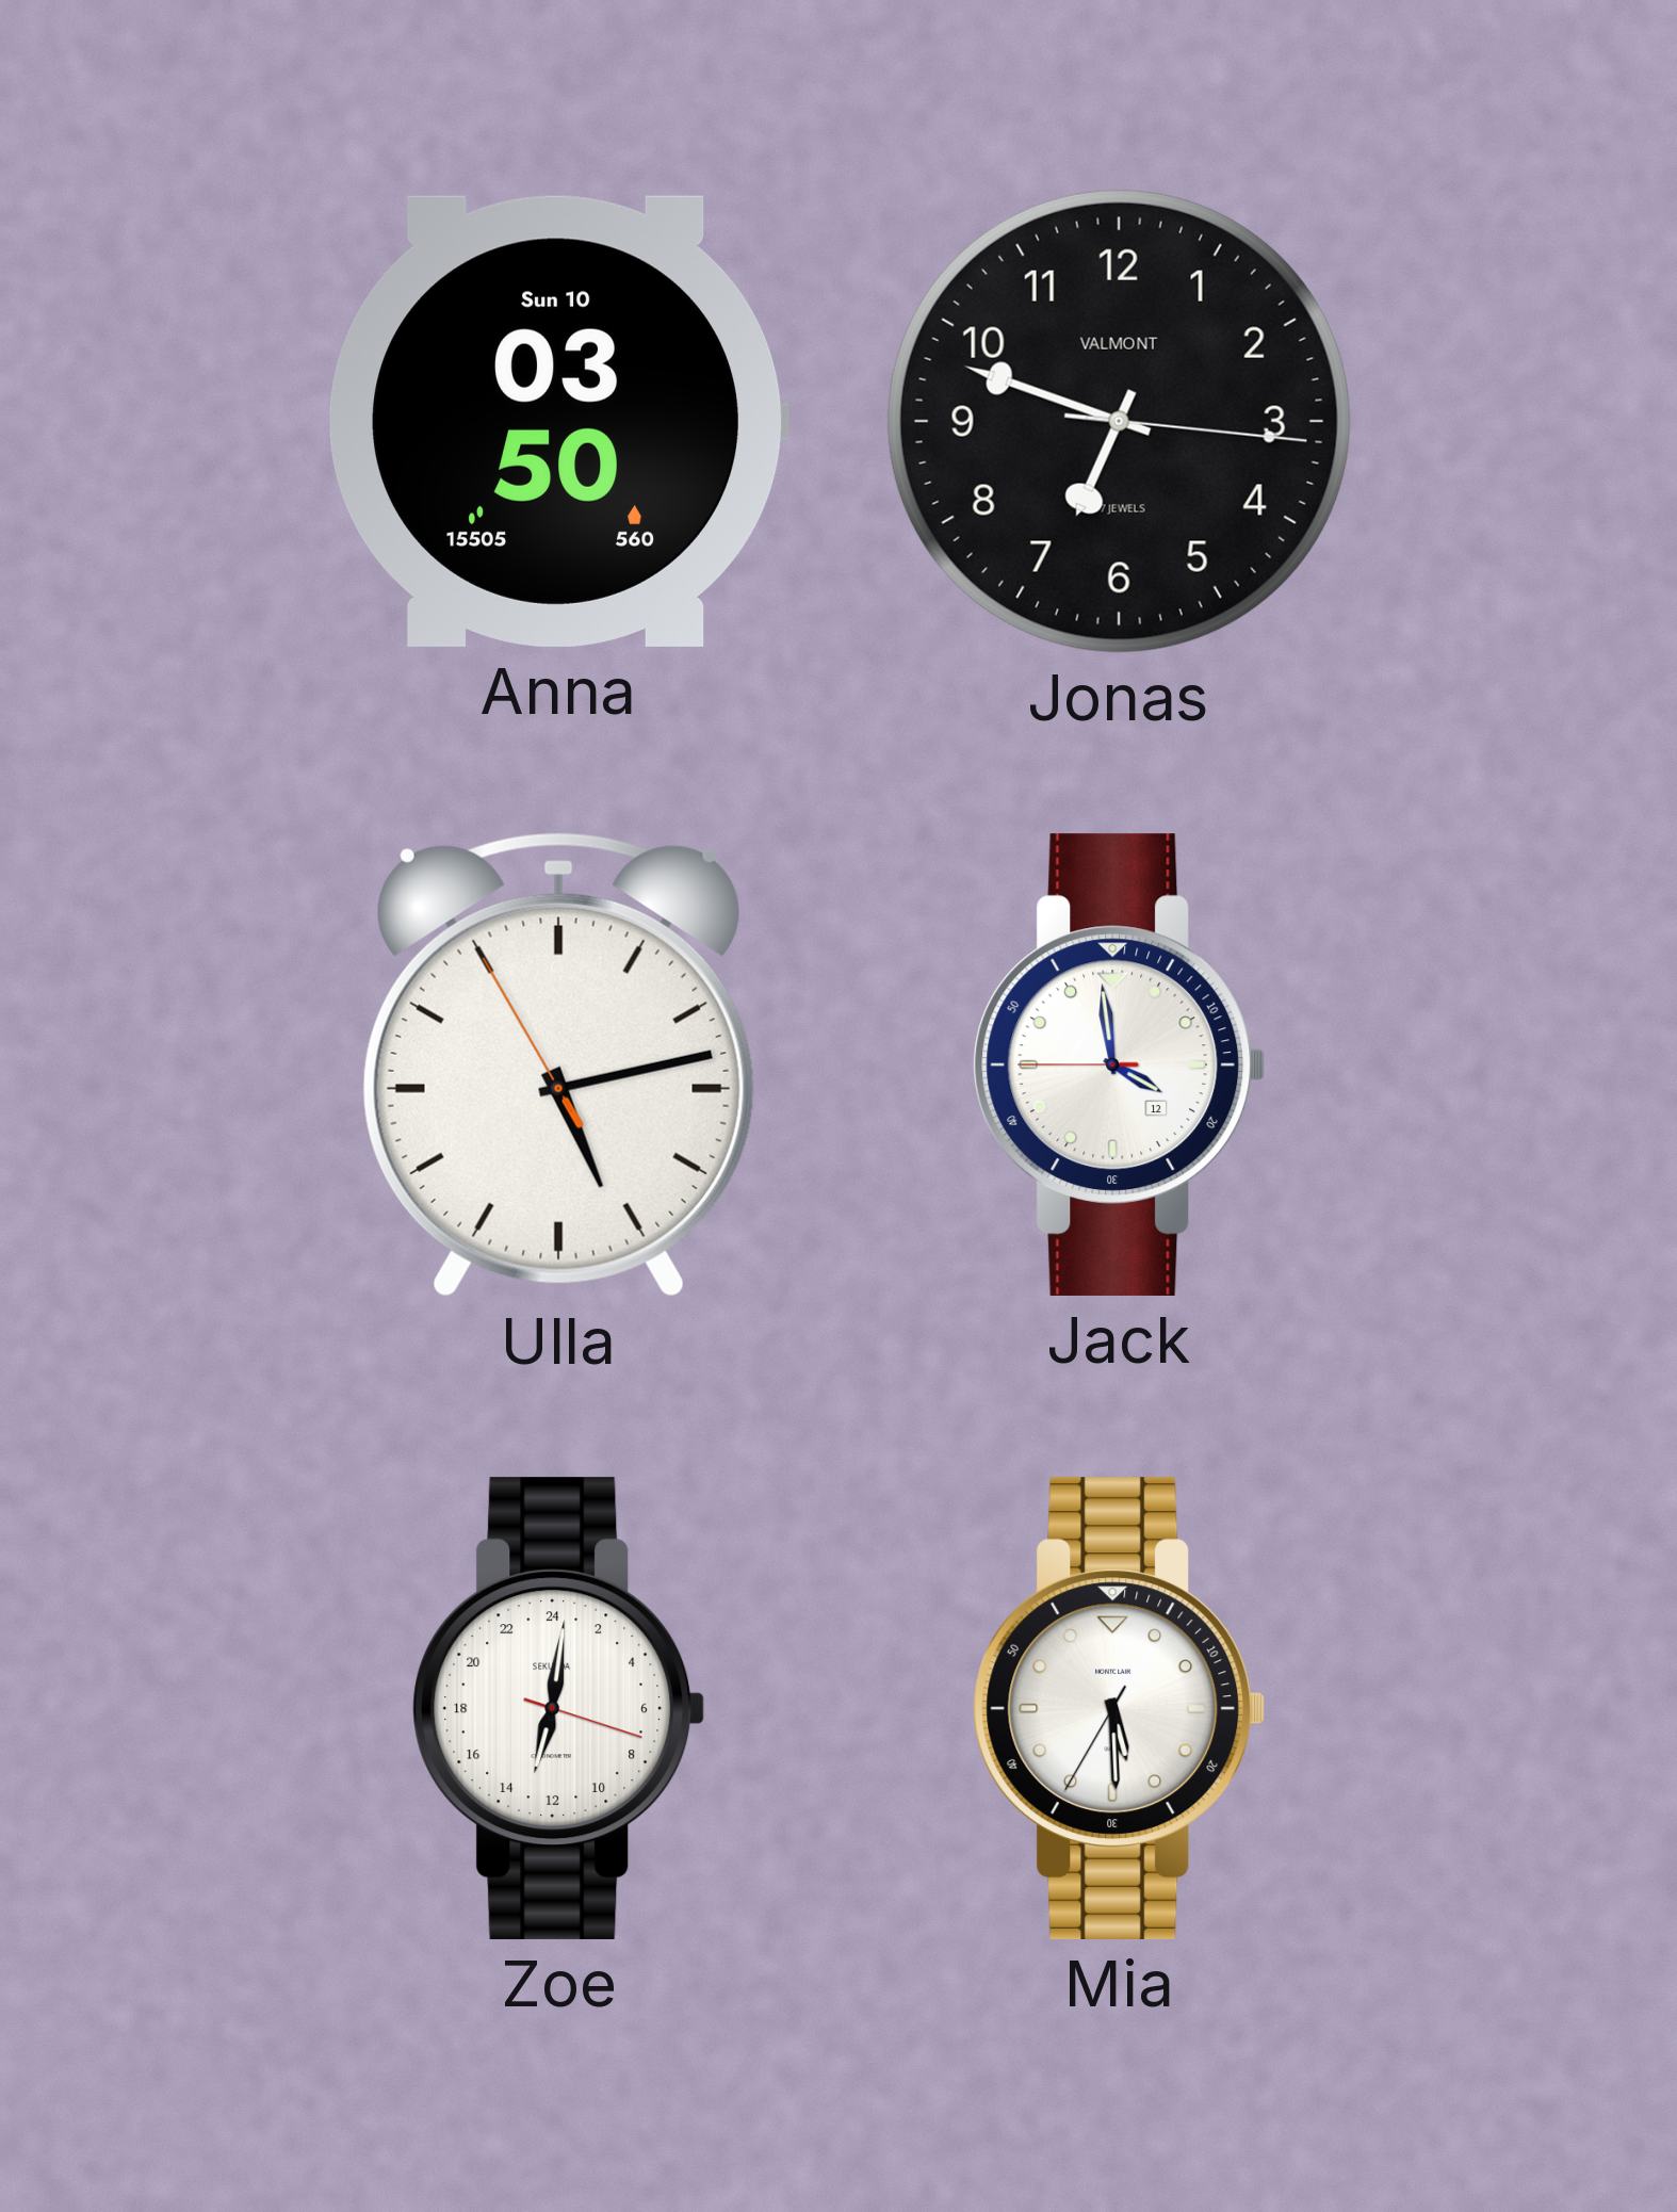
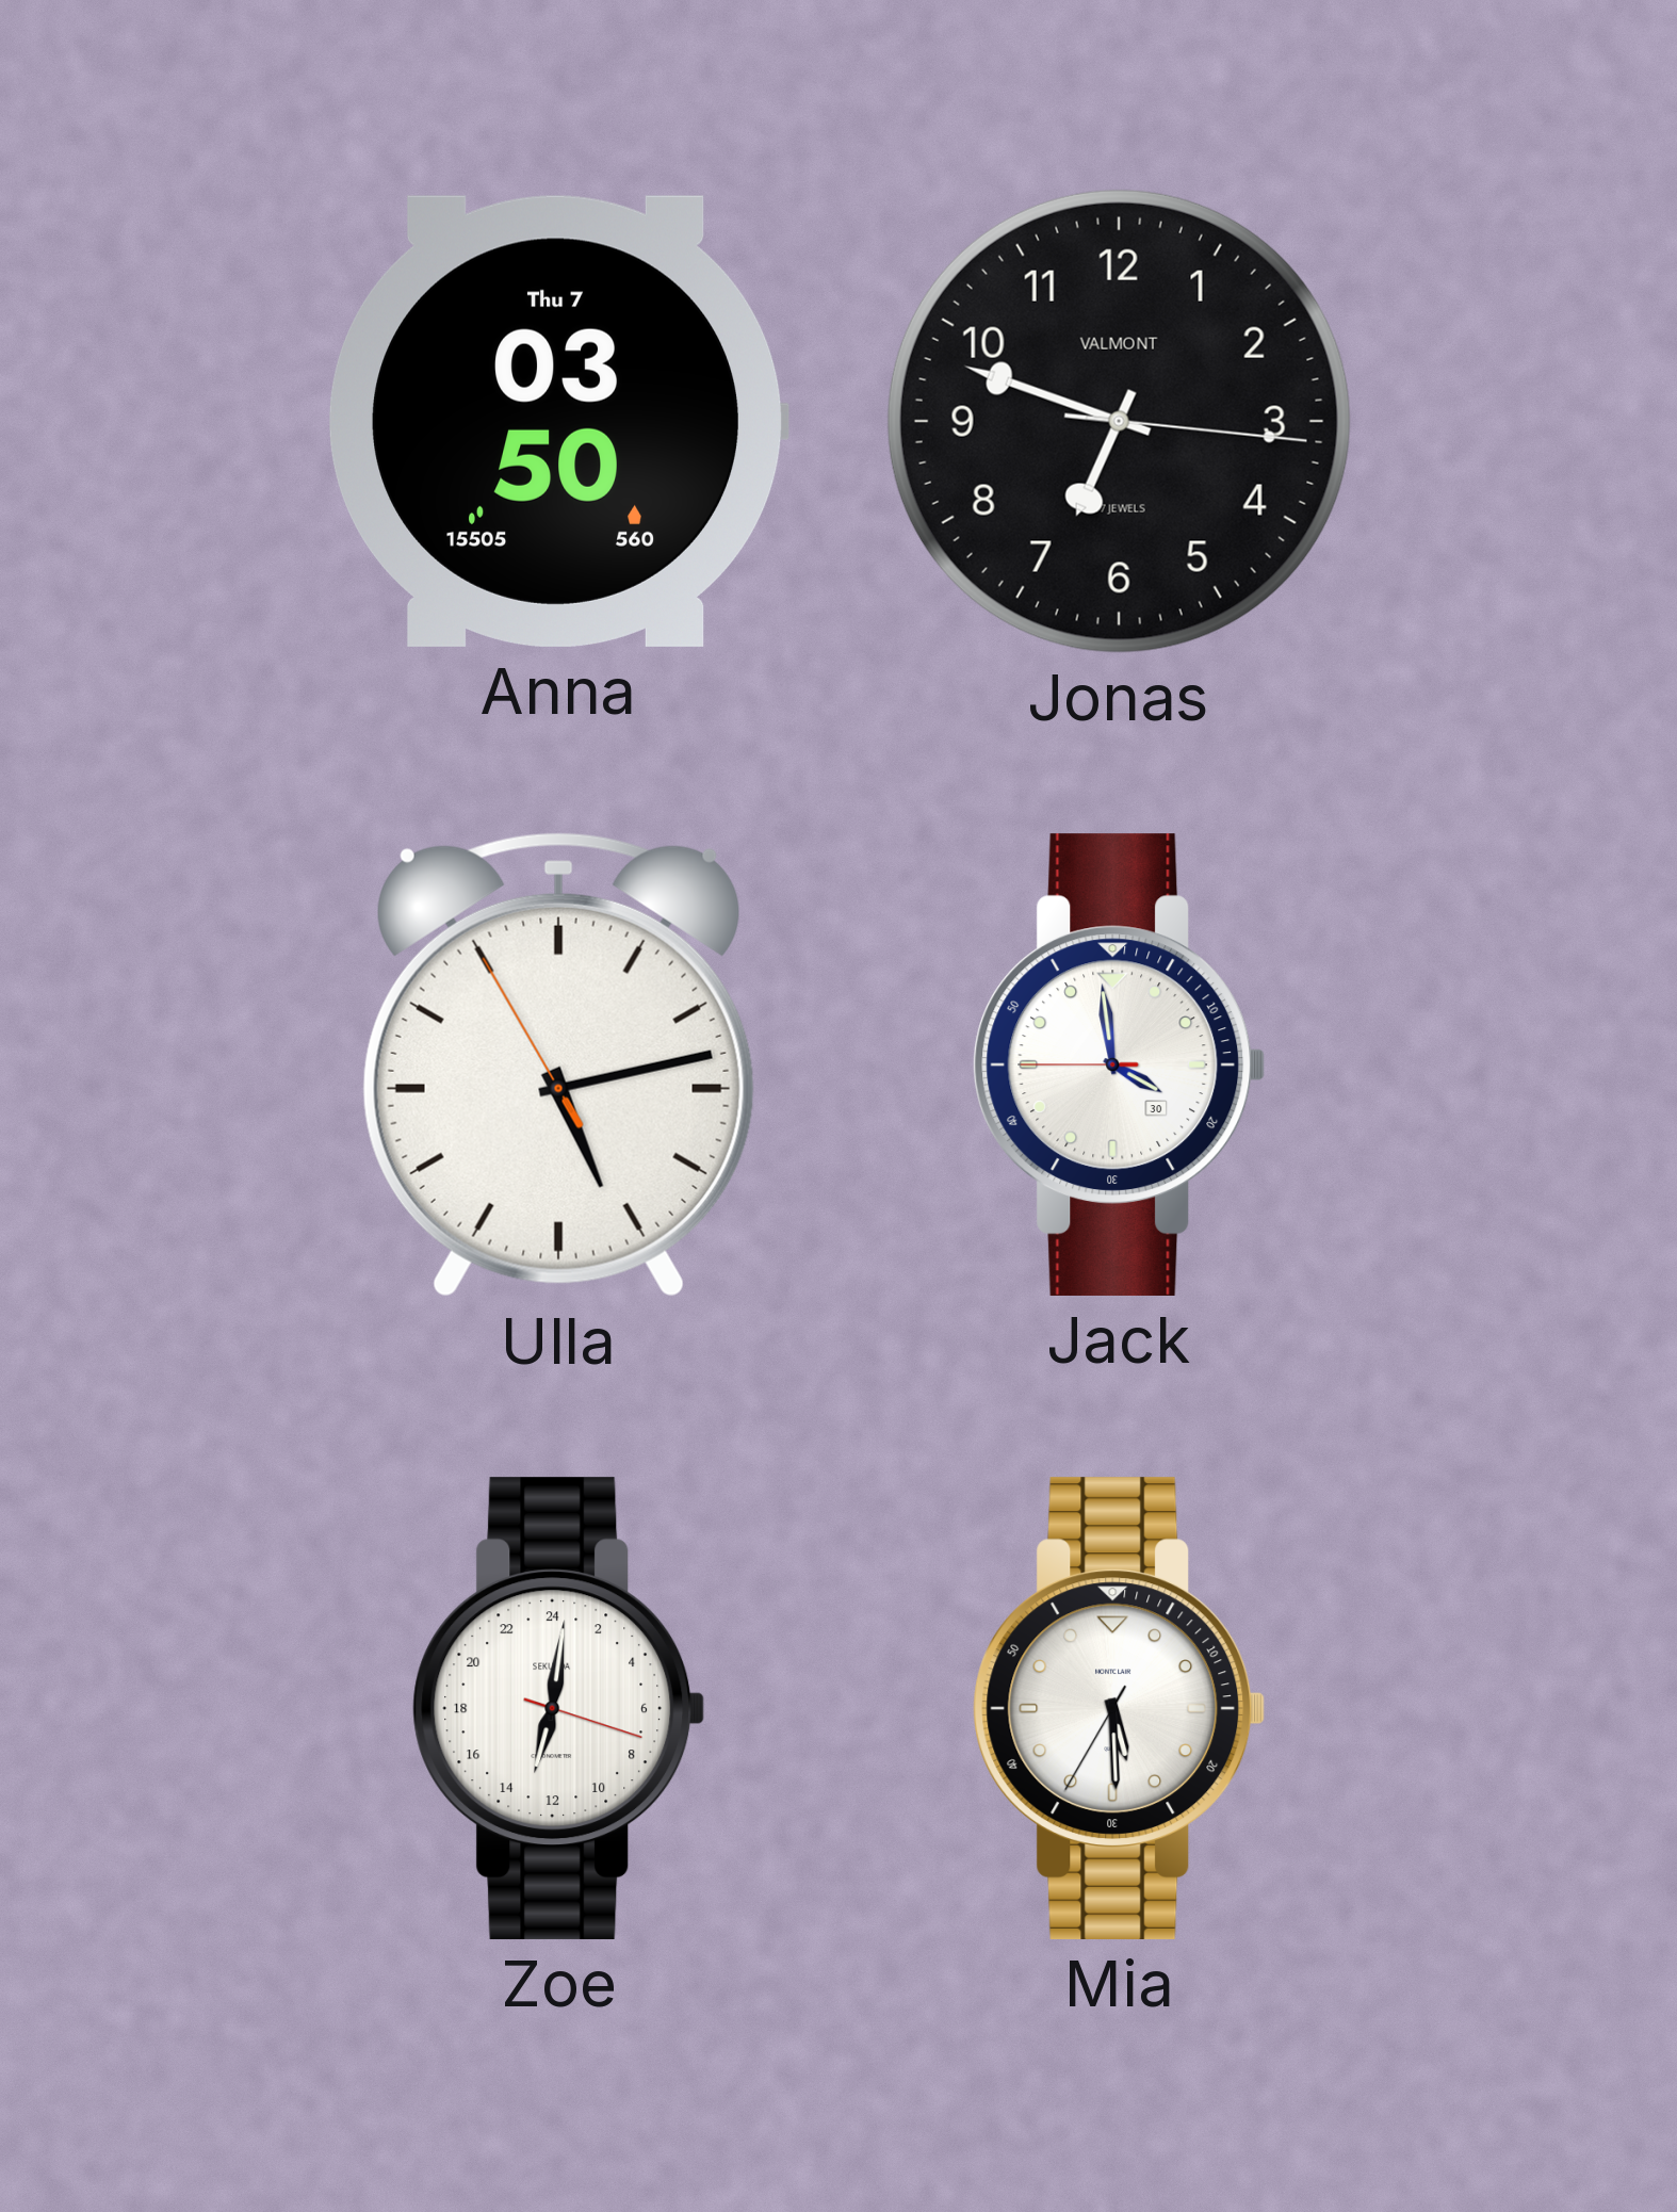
Anna date: Sun 10 -> Thu 7 (559, 421)
Jack date: 12 -> 30 (1120, 1064)
